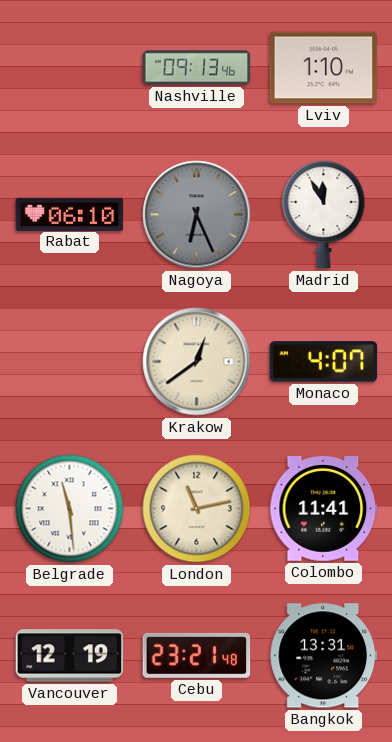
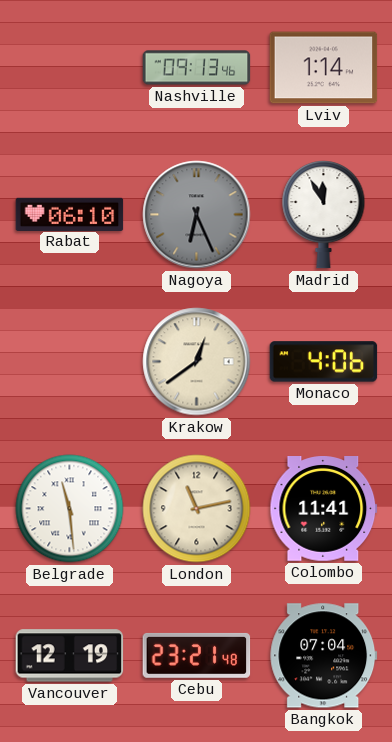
Lviv: 1:10 -> 1:14 (324, 68)
Monaco: 4:07 -> 4:06 (324, 362)
Bangkok: 13:31 -> 07:04 (324, 656)
